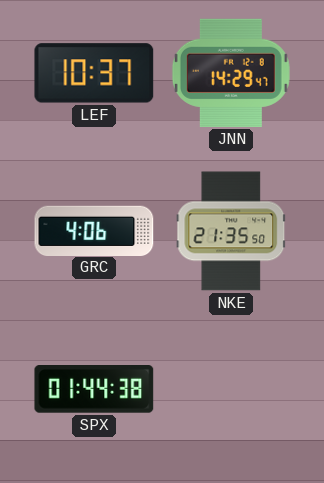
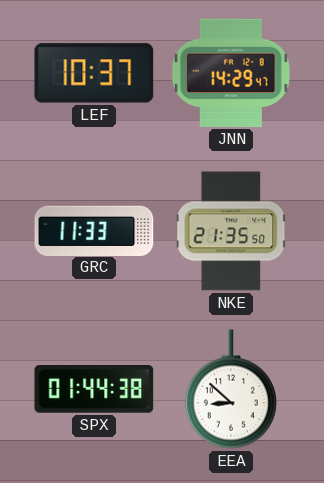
GRC: 4:06 -> 11:33 (94, 230)
EEA: none -> 8:52 (231, 389)
